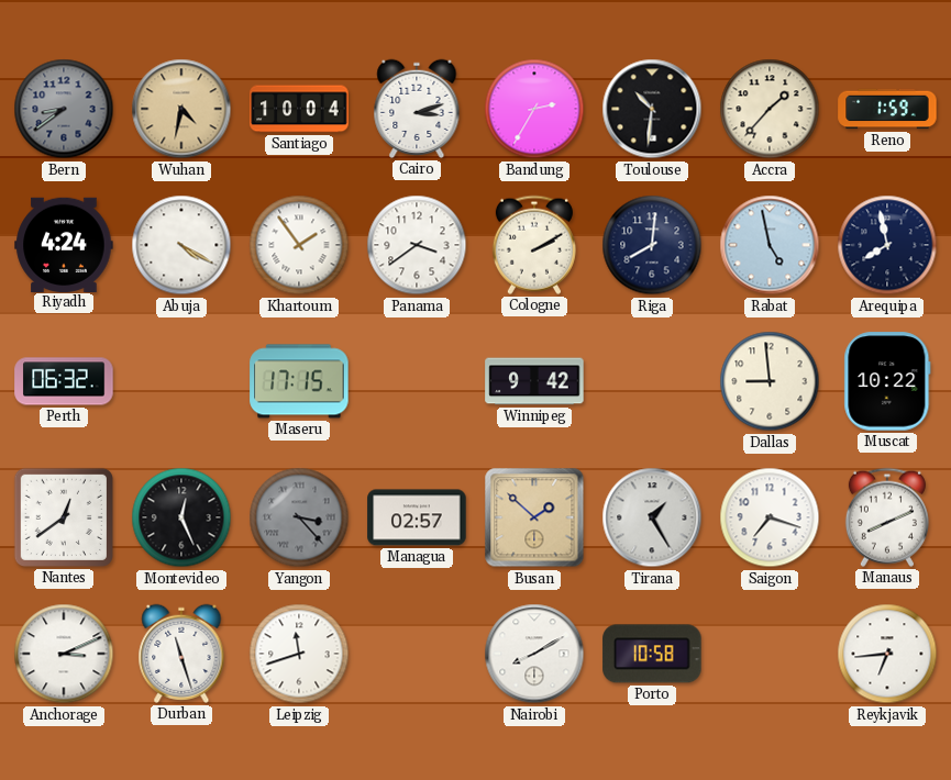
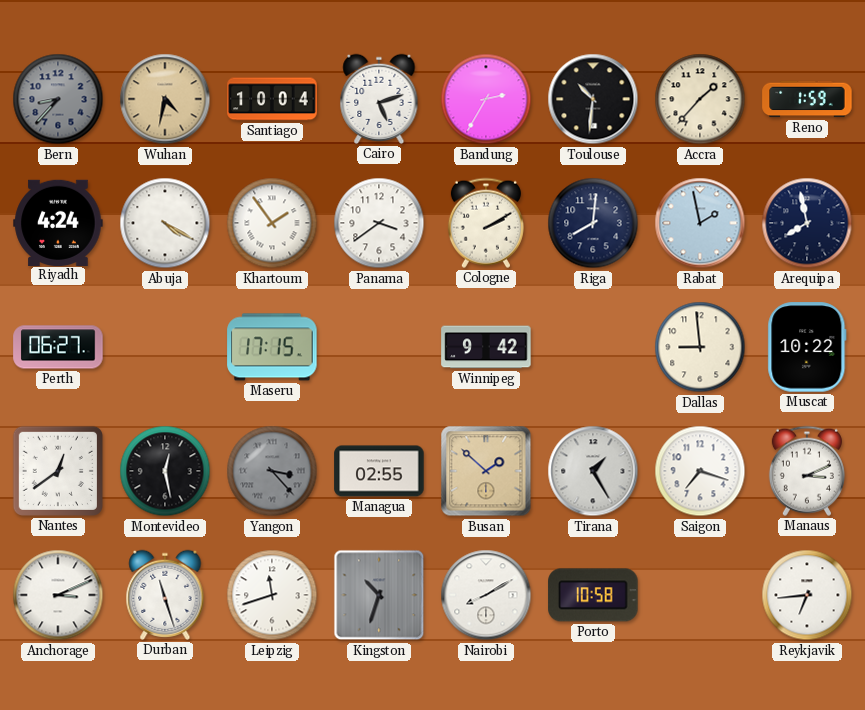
Bern: 8:39 -> 8:37 (58, 99)
Cairo: 3:12 -> 5:12 (379, 99)
Rabat: 4:58 -> 1:58 (700, 223)
Perth: 06:32 -> 06:27 (58, 347)
Montevideo: 12:26 -> 12:28 (165, 471)
Managua: 02:57 -> 02:55 (379, 471)
Manaus: 8:11 -> 3:11 (807, 471)
Kingston: none -> 10:33 (379, 595)
